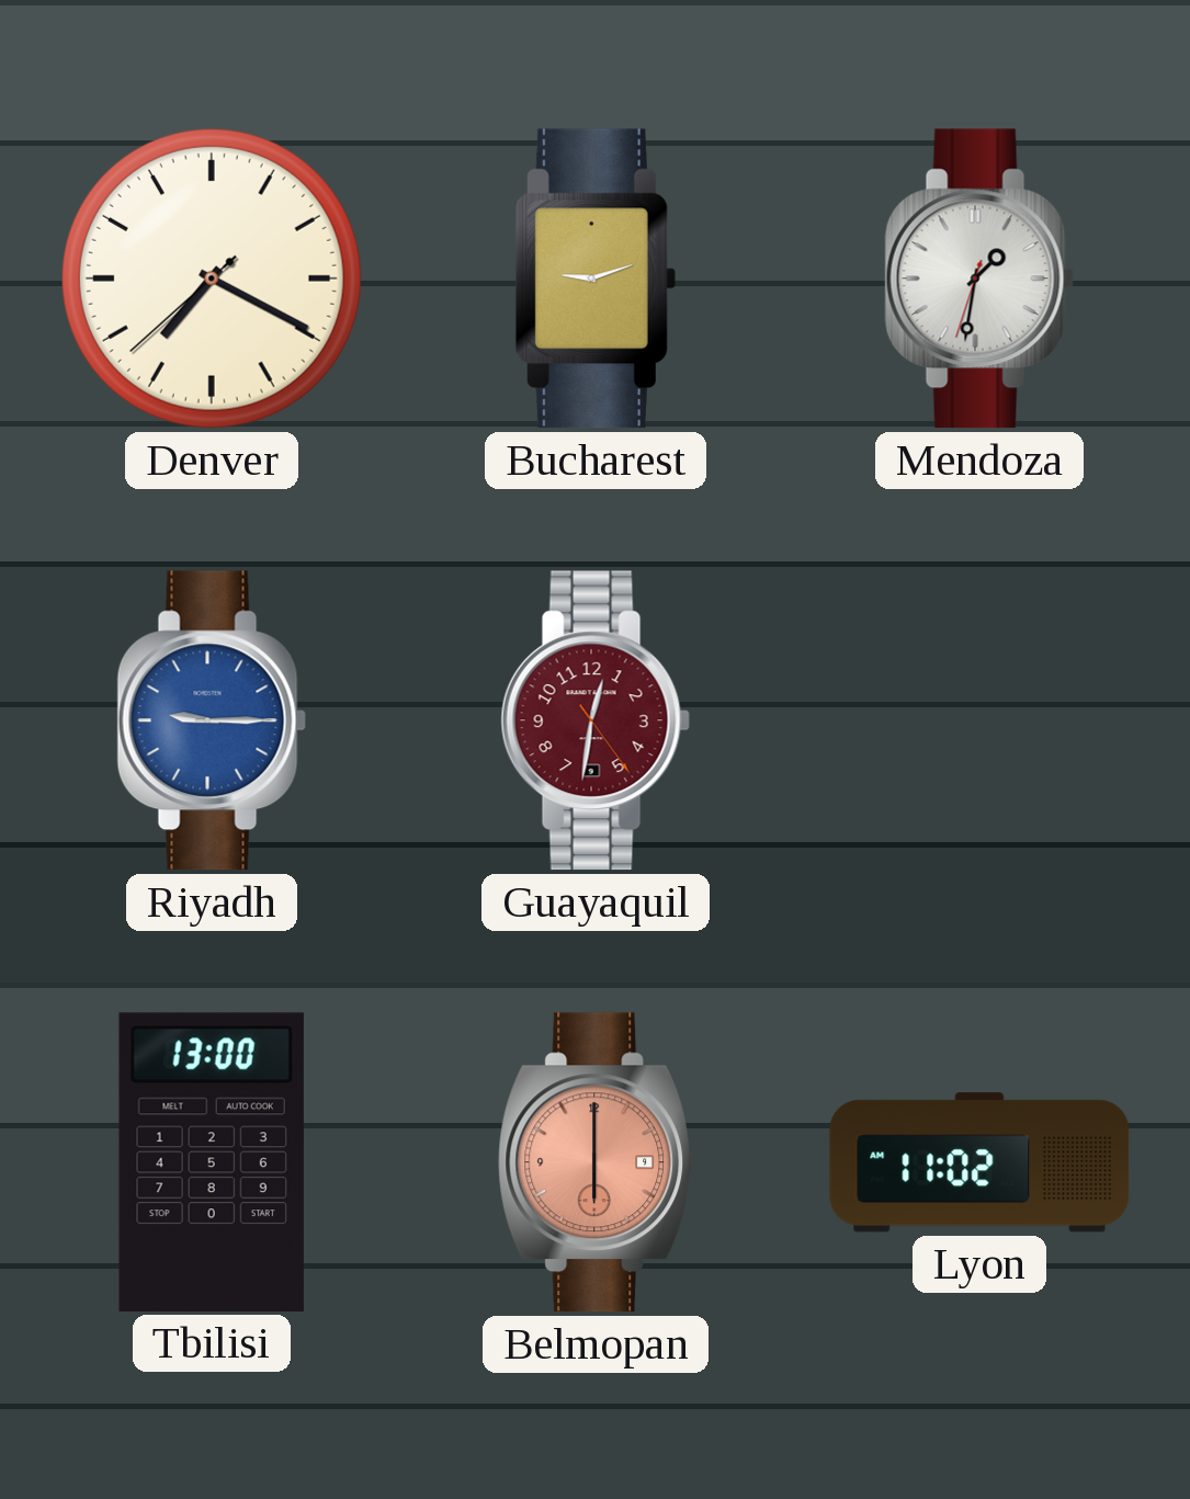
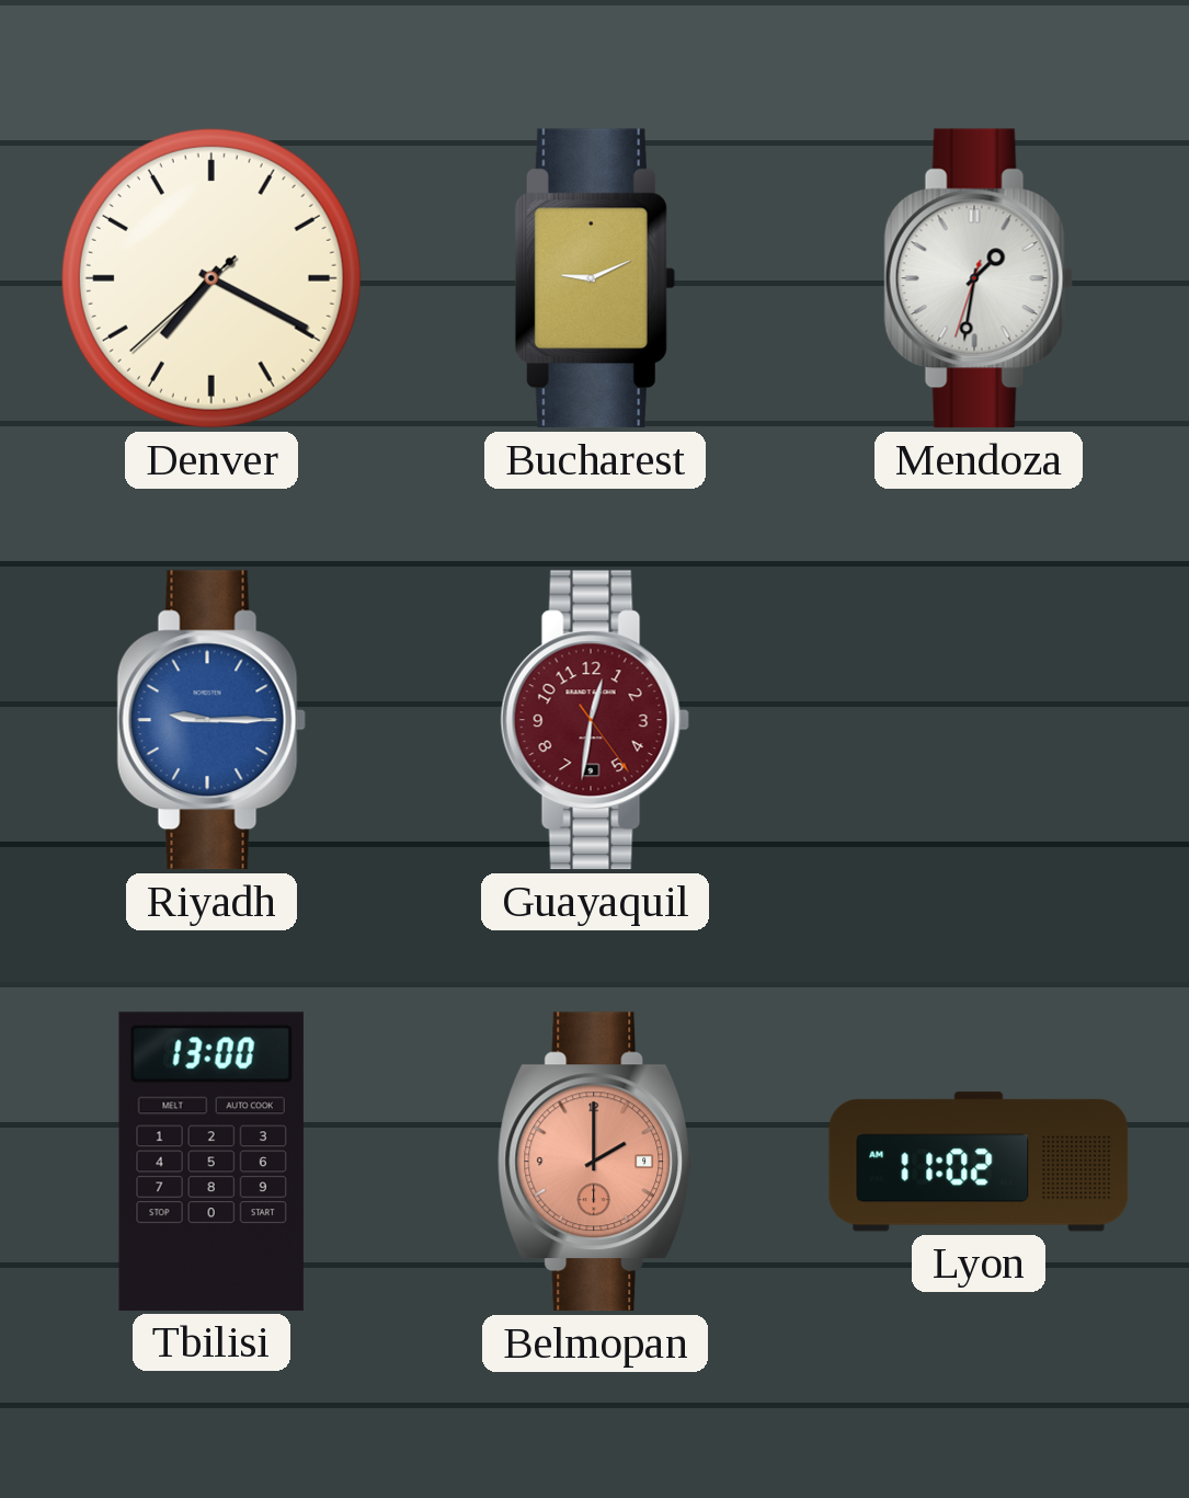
Bucharest: 9:12 -> 9:11 (595, 278)
Belmopan: 6:00 -> 2:00 (596, 1162)
